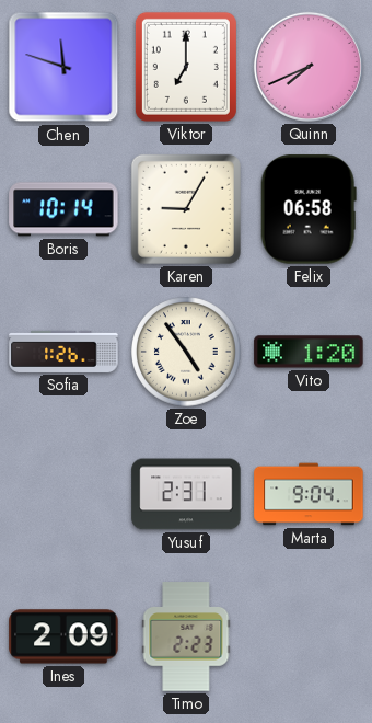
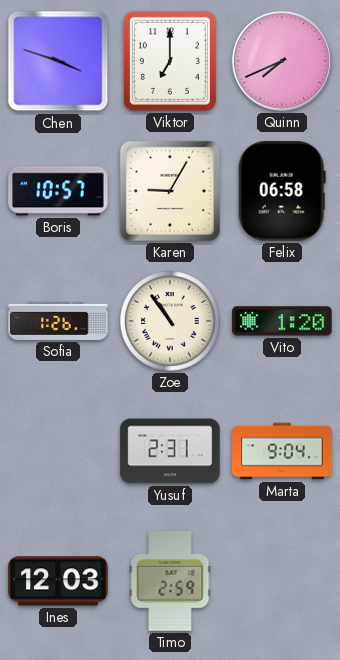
Chen: 11:48 -> 3:48 (58, 61)
Boris: 10:14 -> 10:57 (58, 191)
Zoe: 4:54 -> 10:54 (171, 322)
Ines: 2:09 -> 12:03 (58, 581)
Timo: 2:23 -> 2:59 (170, 581)
